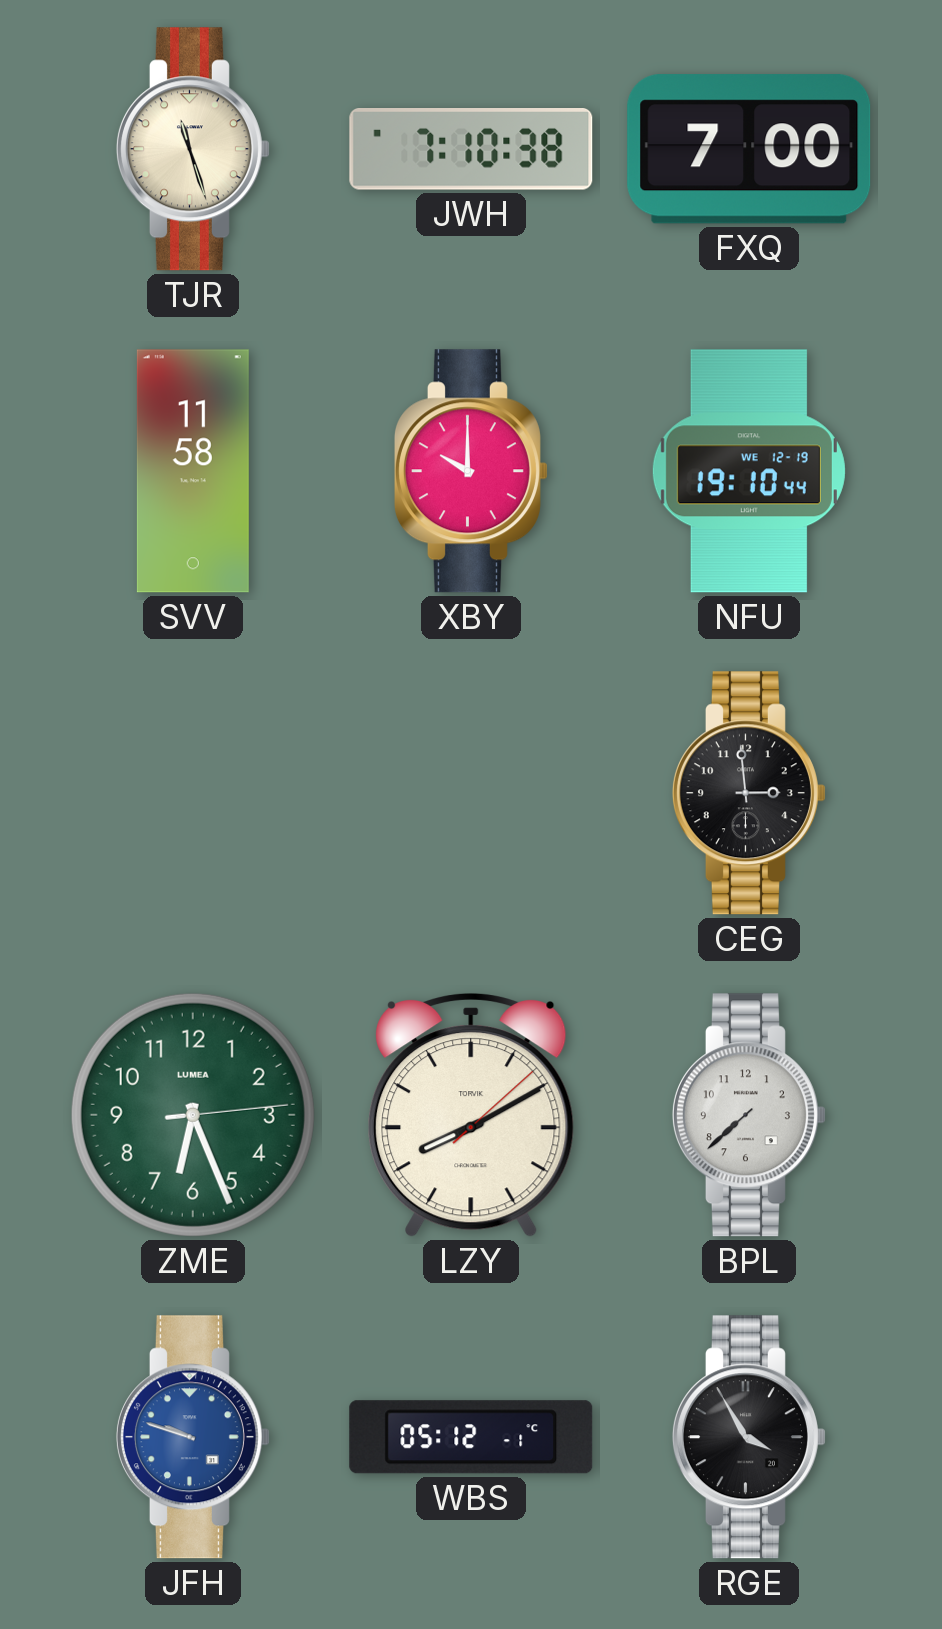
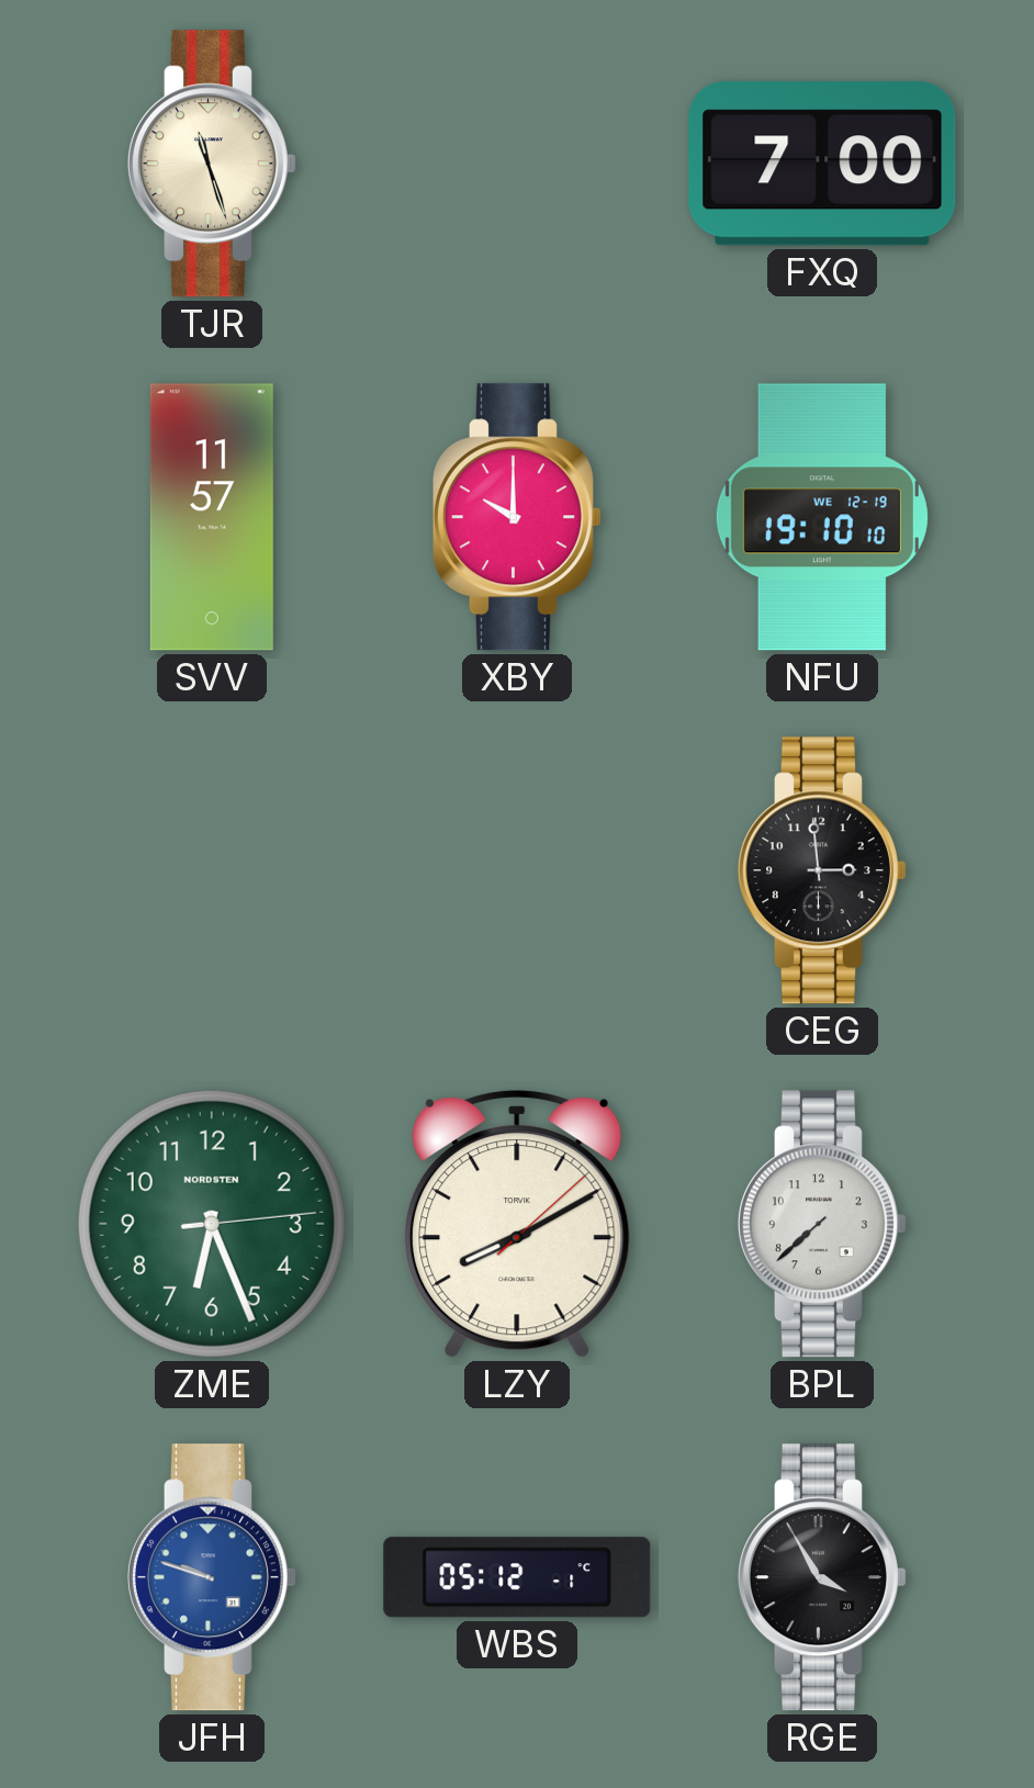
JWH: 7:10 -> none (471, 150)
SVV: 11:58 -> 11:57 (212, 517)
NFU: 19:10:44 -> 19:10:10 (822, 517)
ZME brand: LUMEA -> NORDSTEN (212, 1224)
